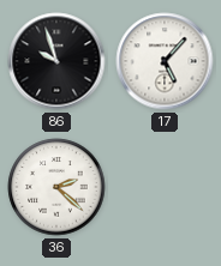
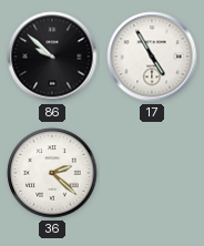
86: 9:57 -> 9:52 (52, 57)
17: 5:07 -> 4:55 (152, 57)
